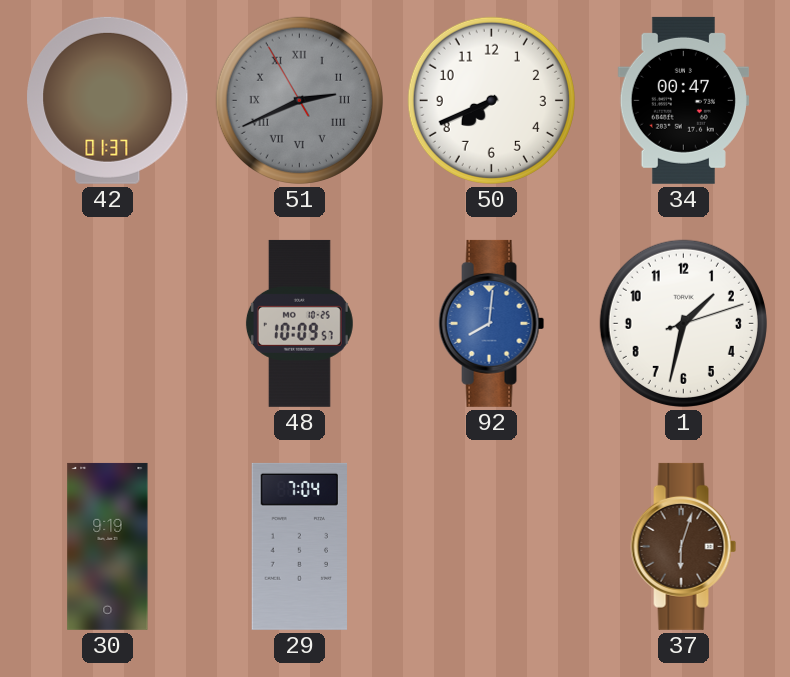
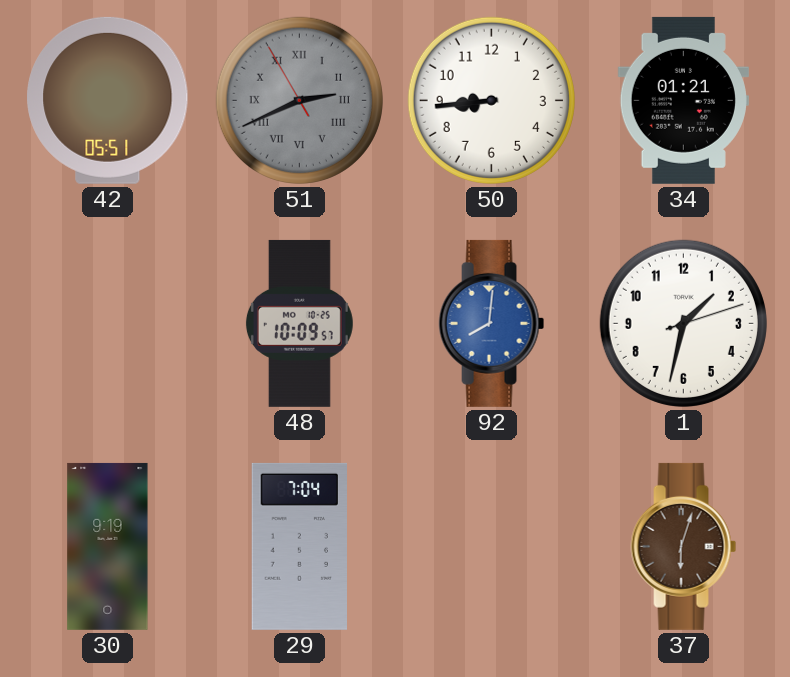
42: 01:37 -> 05:51 (108, 100)
50: 7:41 -> 8:44 (491, 100)
34: 00:47 -> 01:21 (683, 100)
